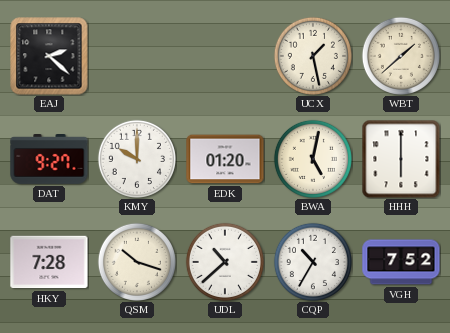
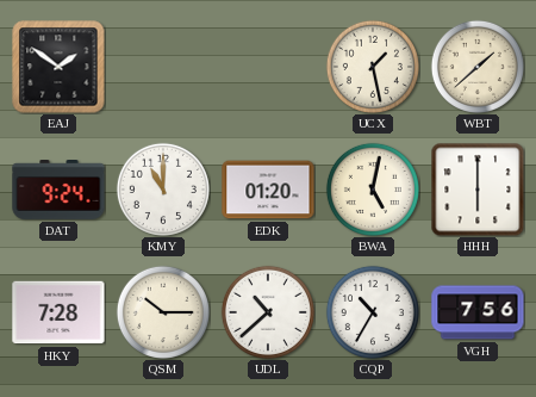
EAJ: 2:22 -> 1:51 (58, 67)
DAT: 9:27 -> 9:24 (58, 191)
KMY: 10:00 -> 11:00 (163, 190)
QSM: 10:18 -> 10:15 (163, 312)
VGH: 7:52 -> 7:56 (478, 312)
